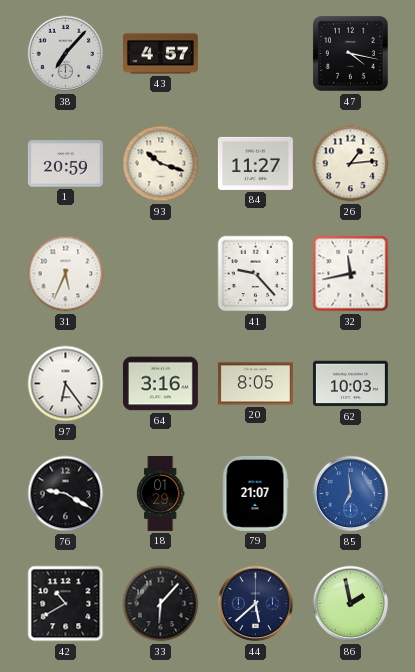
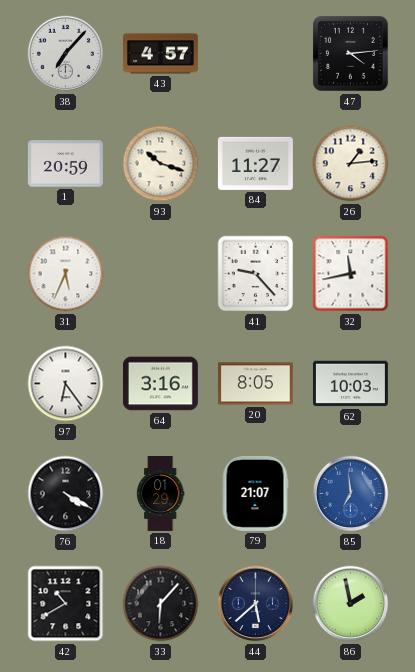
47: 4:17 -> 4:14 (350, 53)
76: 9:20 -> 4:20 (66, 494)
